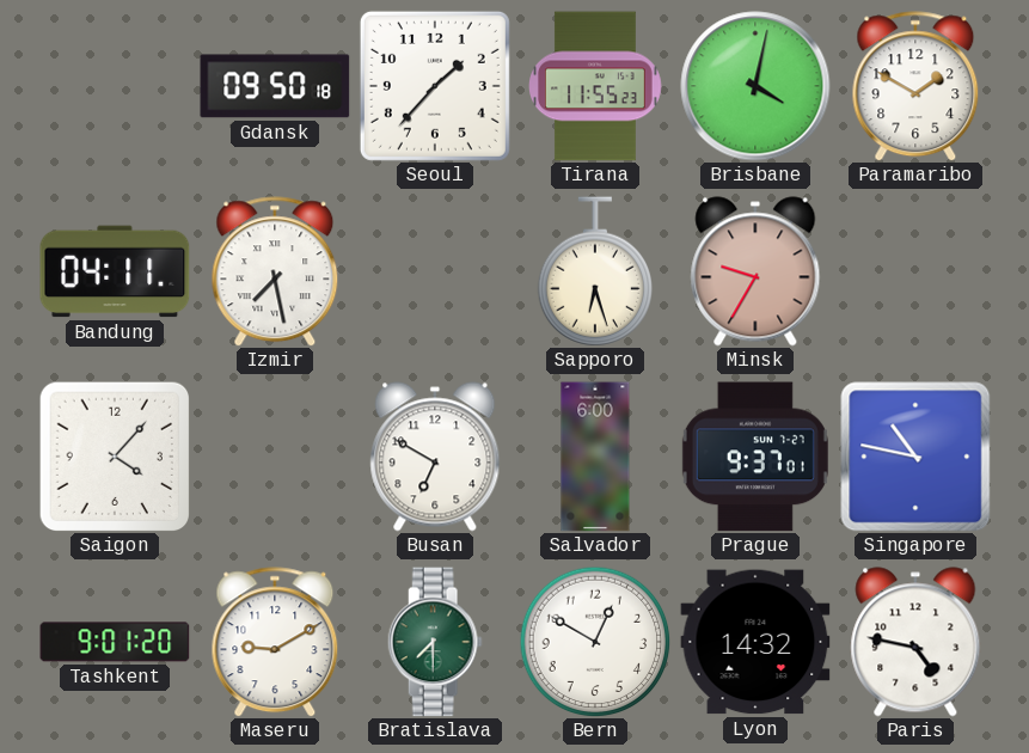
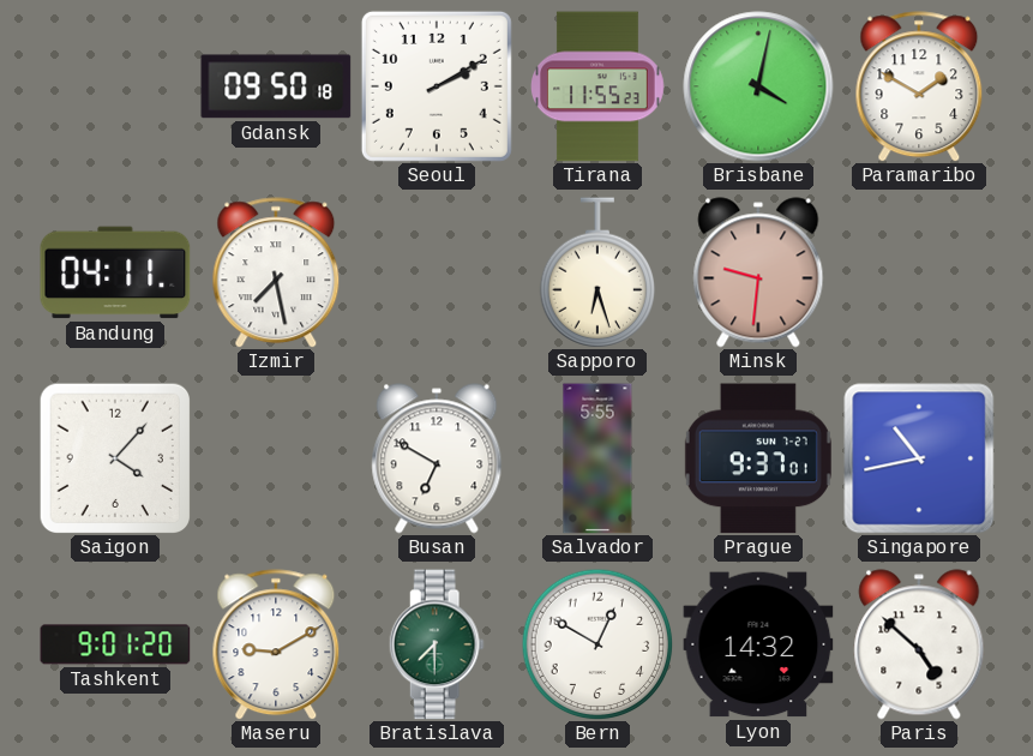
Seoul: 1:37 -> 2:10 (437, 86)
Minsk: 9:35 -> 9:31 (758, 272)
Salvador: 6:00 -> 5:55 (597, 458)
Singapore: 10:47 -> 10:43 (919, 458)
Paris: 4:47 -> 4:52 (919, 644)
